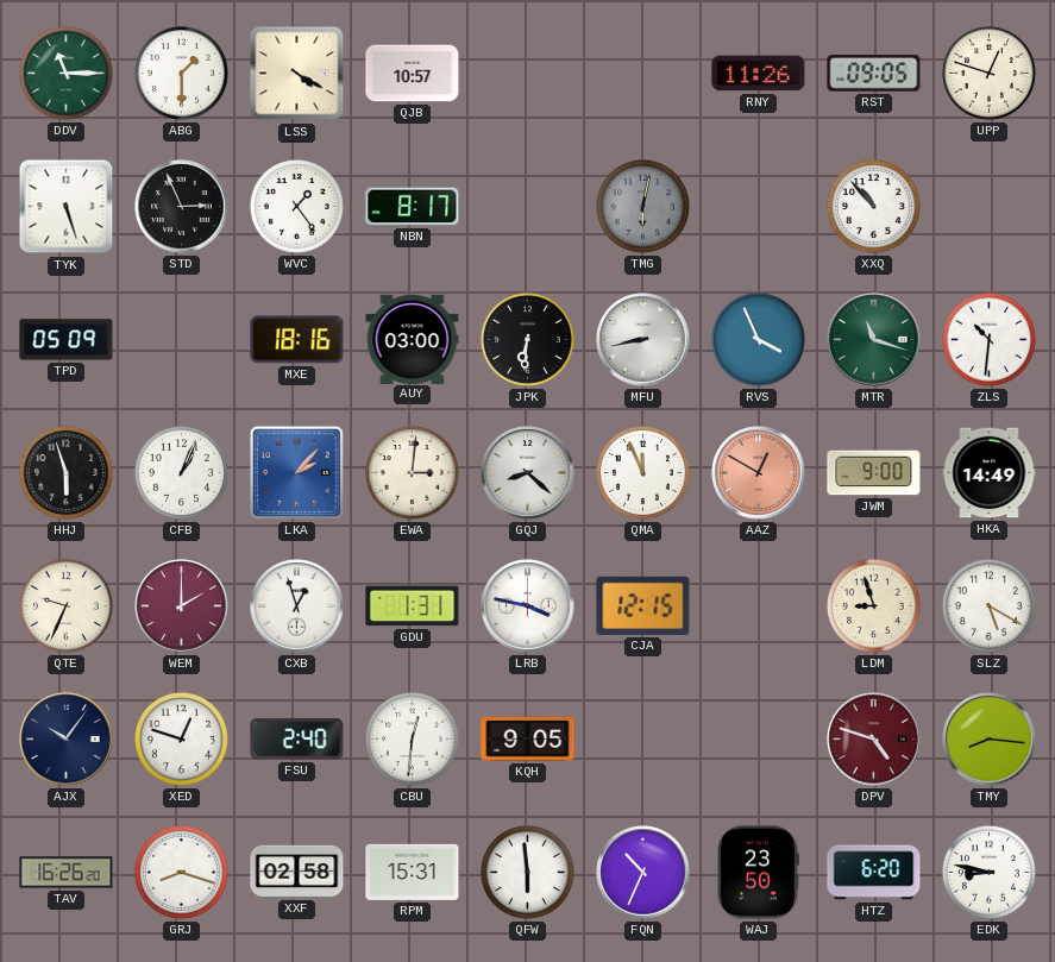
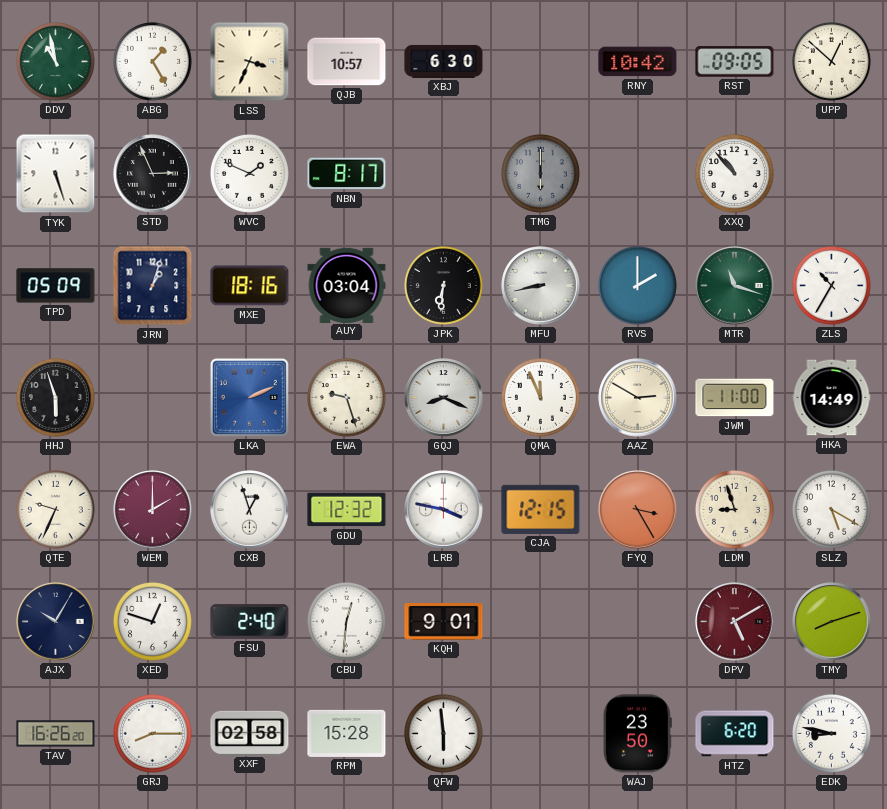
DDV: 11:15 -> 10:58 (55, 61)
ABG: 1:30 -> 1:25 (152, 61)
LSS: 4:20 -> 3:34 (250, 62)
XBJ: none -> 6:30 (444, 61)
RNY: 11:26 -> 10:42 (638, 62)
UPP: 12:48 -> 12:52 (831, 61)
WVC: 1:24 -> 1:49 (249, 173)
TMG: 6:02 -> 6:00 (540, 173)
JRN: none -> 1:03 (153, 286)
AUY: 03:00 -> 03:04 (347, 285)
RVS: 3:56 -> 2:00 (637, 285)
ZLS: 10:31 -> 10:35 (831, 285)
CFB: 1:04 -> none (181, 472)
LKA: 2:07 -> 2:11 (249, 397)
EWA: 3:01 -> 9:27 (346, 397)
GQJ: 8:22 -> 8:19 (444, 398)
AAZ: 12:50 -> 2:50 (638, 398)
AAZ dial: salmon -> cream (638, 398)
JWM: 9:00 -> 11:00 (735, 398)
GDU: 1:31 -> 12:32 (347, 510)
FYQ: none -> 3:25 (638, 510)
AJX: 10:06 -> 10:05 (56, 622)
KQH: 9:05 -> 9:01 (444, 622)
DPV: 4:48 -> 5:10 (735, 622)
TMY: 8:16 -> 8:12 (832, 622)
GRJ: 8:18 -> 8:15 (152, 733)
RPM: 15:31 -> 15:28 (347, 733)
FQN: 10:34 -> none (643, 873)
